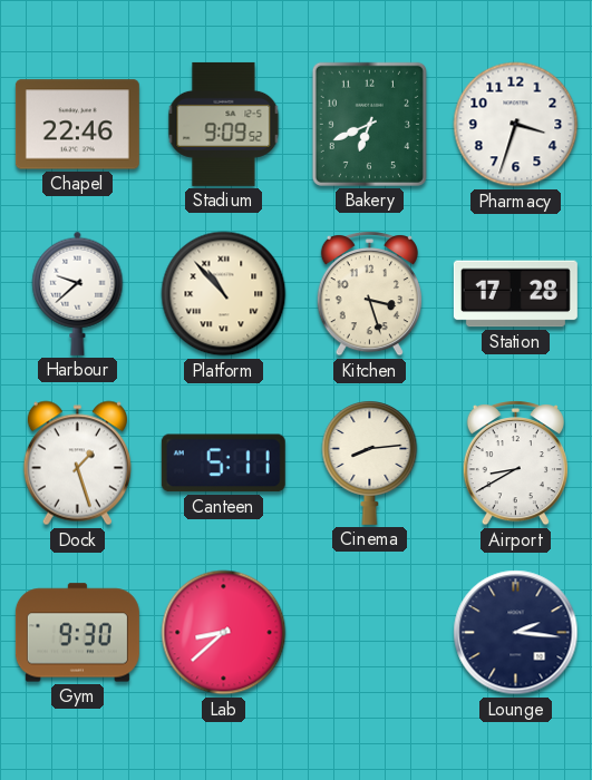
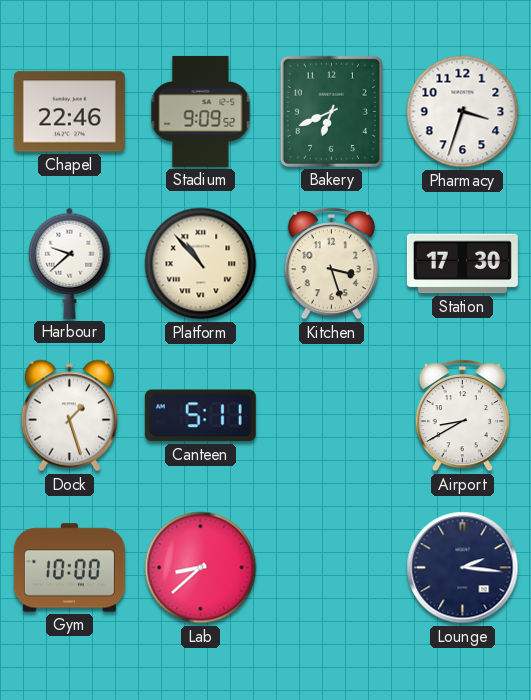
Station: 17:28 -> 17:30 (462, 264)
Cinema: 8:14 -> none (370, 464)
Gym: 9:30 -> 10:00 (69, 568)
